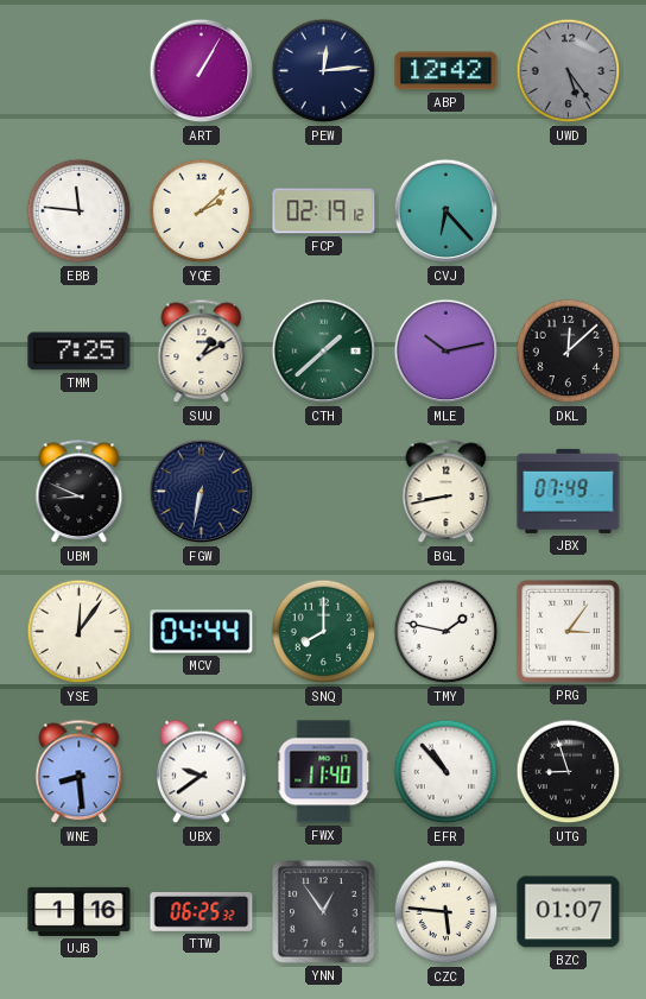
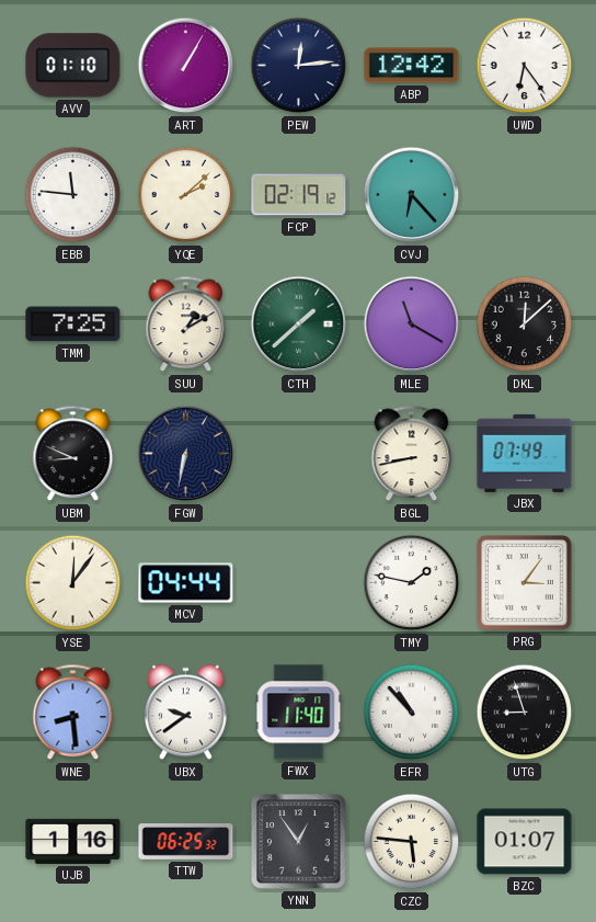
AVV: none -> 01:10 (73, 66)
UWD: 5:24 -> 6:24 (525, 66)
UWD dial: grey -> white (525, 66)
MLE: 10:13 -> 11:20 (412, 325)
SNQ: 8:00 -> none (324, 632)
